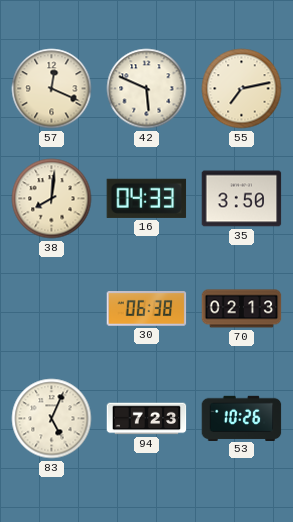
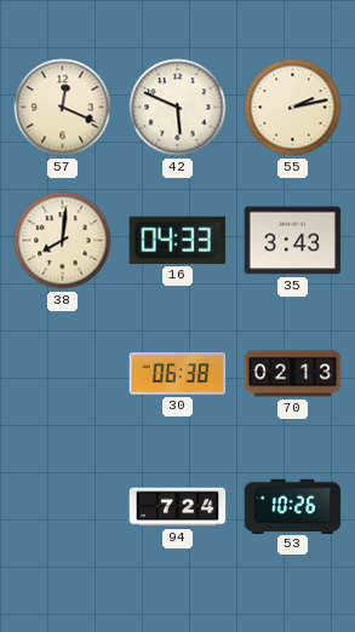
55: 7:13 -> 2:13 (293, 108)
35: 3:50 -> 3:43 (293, 241)
83: 5:04 -> none (52, 419)
94: 7:23 -> 7:24 (178, 507)
